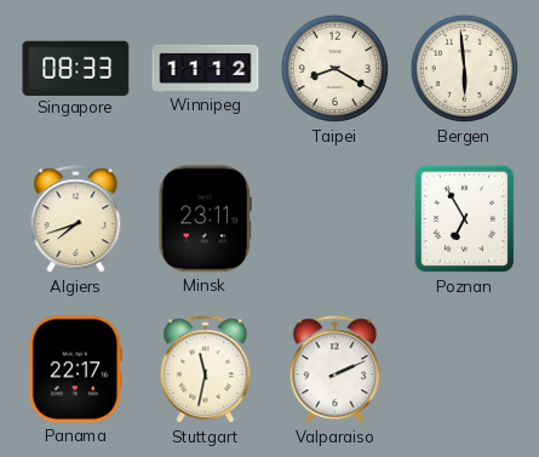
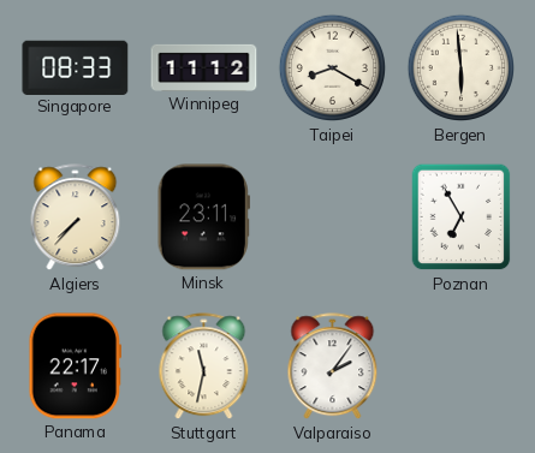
Algiers: 7:42 -> 7:37 (76, 217)
Valparaiso: 2:11 -> 2:06 (333, 366)
